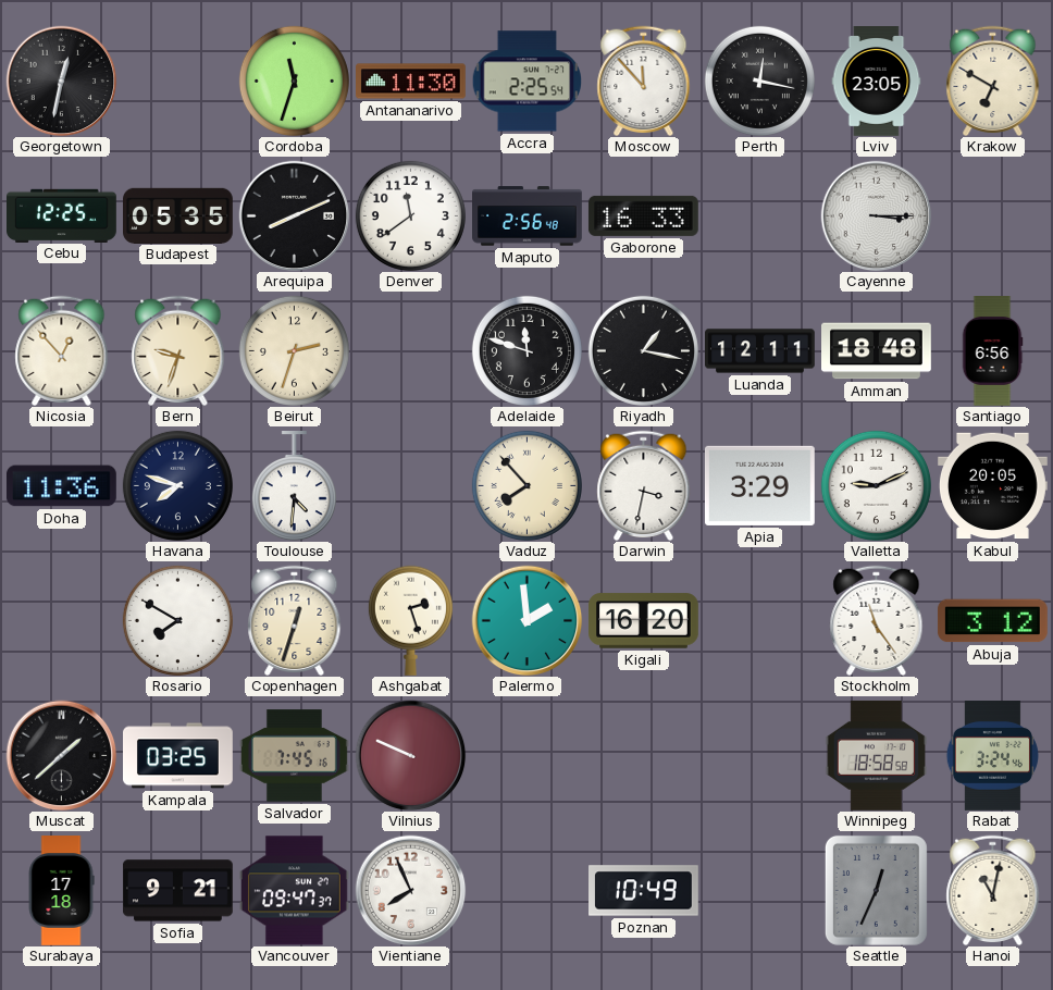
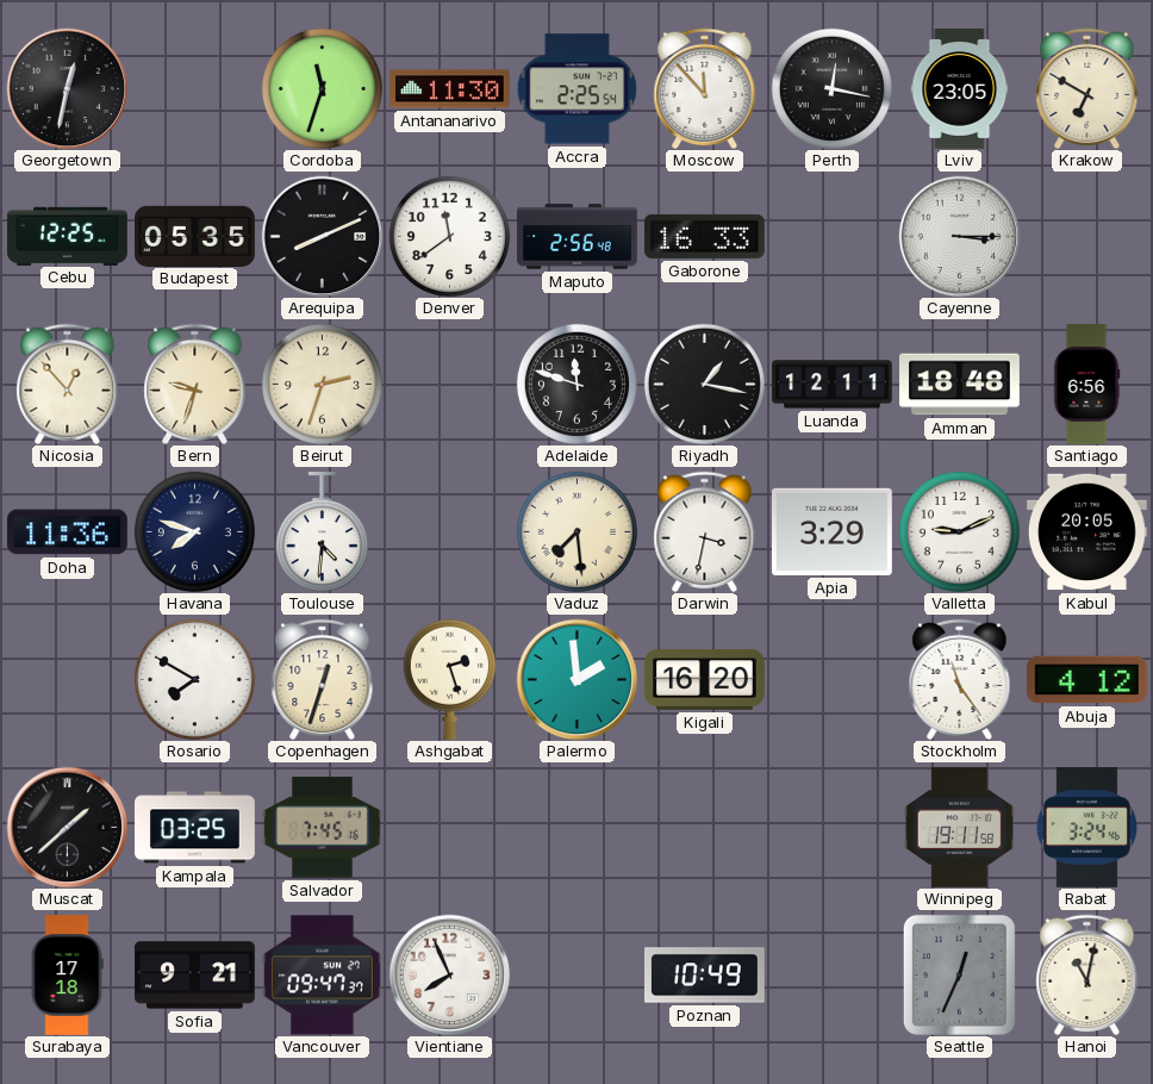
Vaduz: 7:53 -> 7:29 (576, 531)
Abuja: 3:12 -> 4:12 (1086, 680)
Vilnius: 9:49 -> none (410, 755)
Winnipeg: 18:58 -> 19:11 (960, 828)
